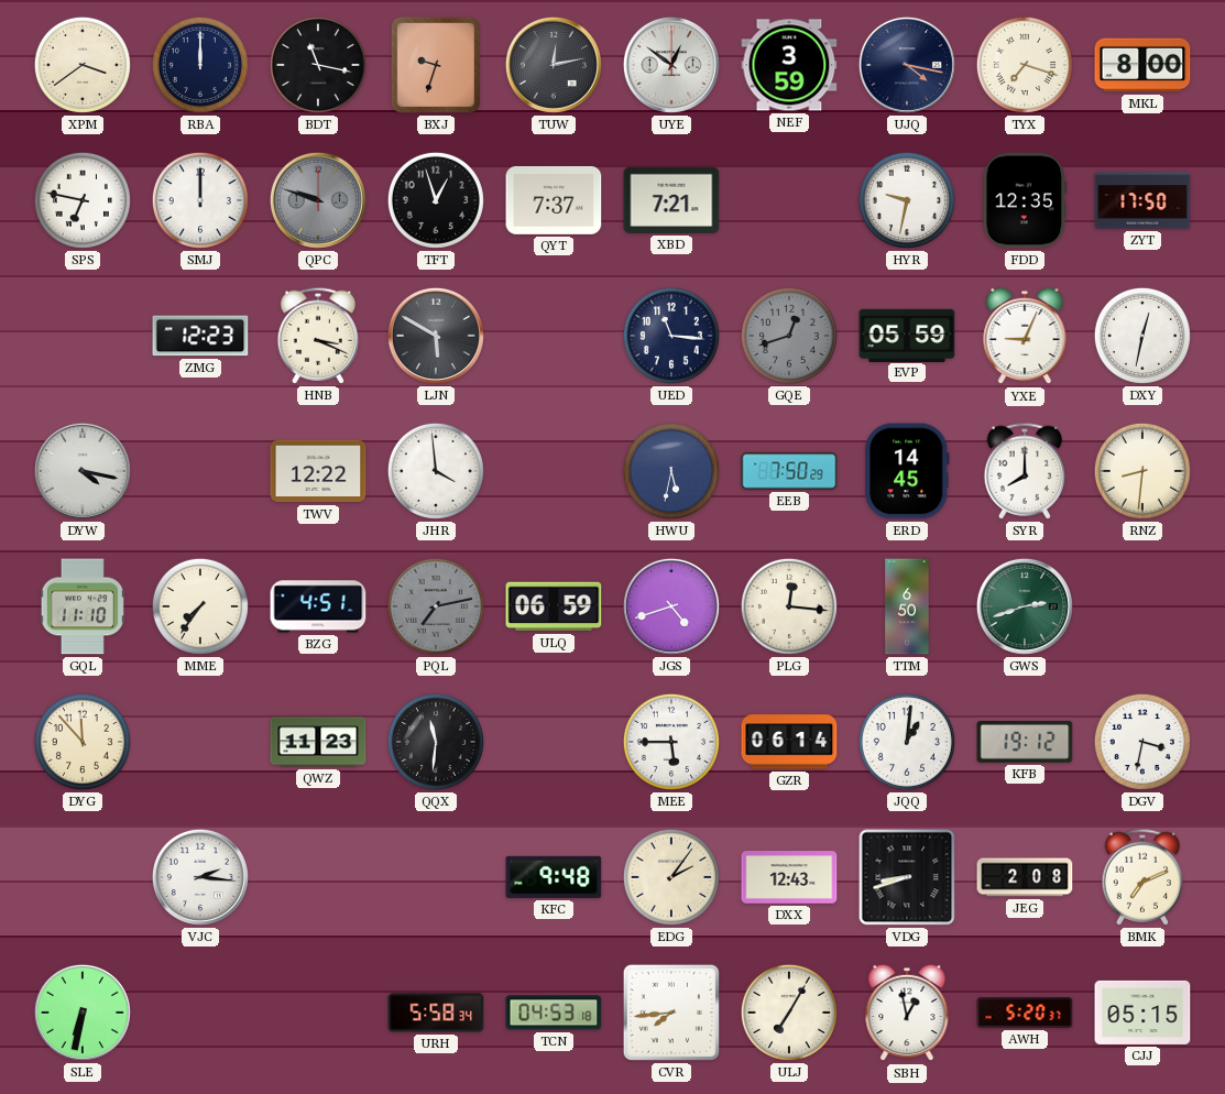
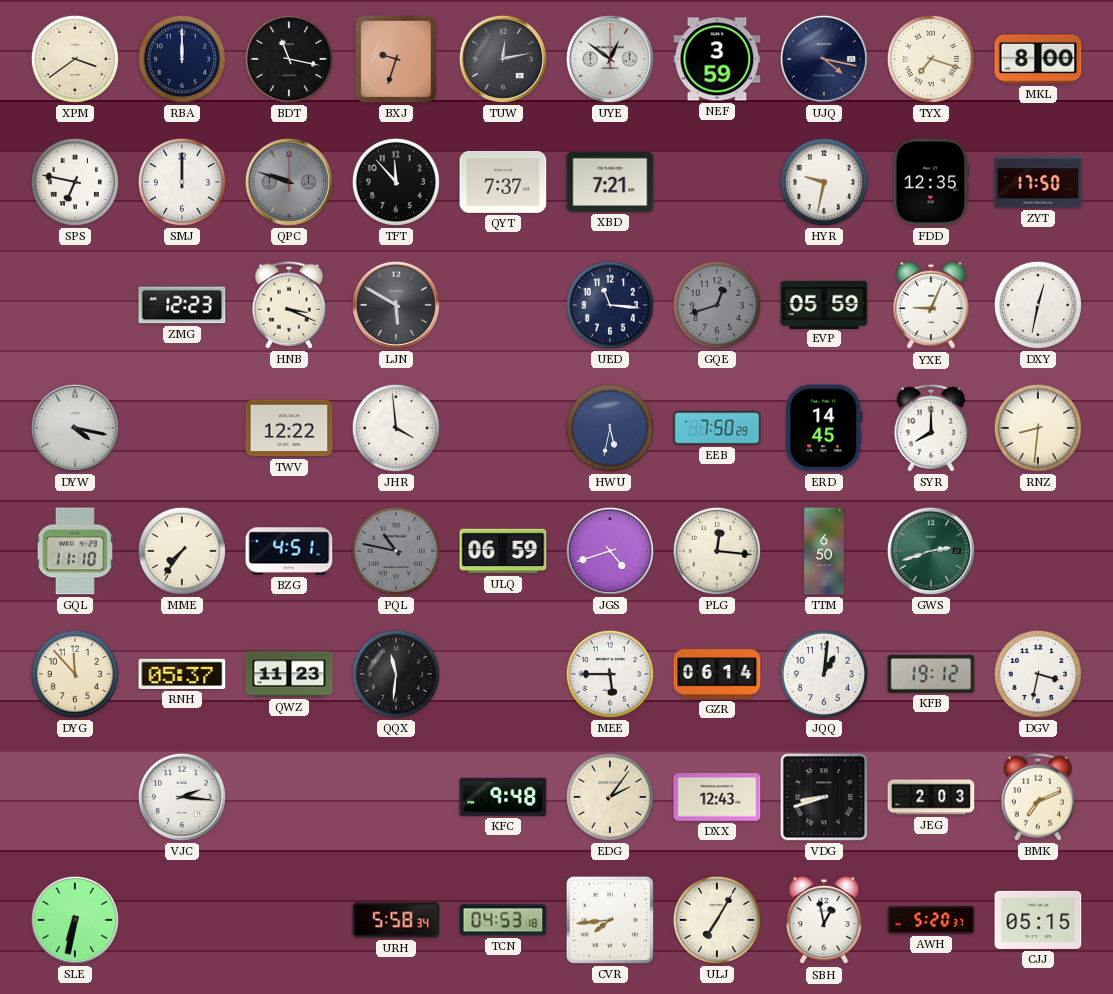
TFT: 12:57 -> 11:53 (396, 182)
PQL: 7:13 -> 10:47 (396, 551)
RNH: none -> 05:37 (182, 674)
JEG: 2:08 -> 2:03 (931, 797)
